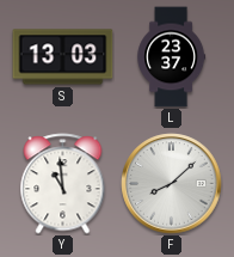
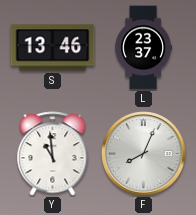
S: 13:03 -> 13:46 (53, 48)
F: 8:08 -> 8:04 (144, 154)
